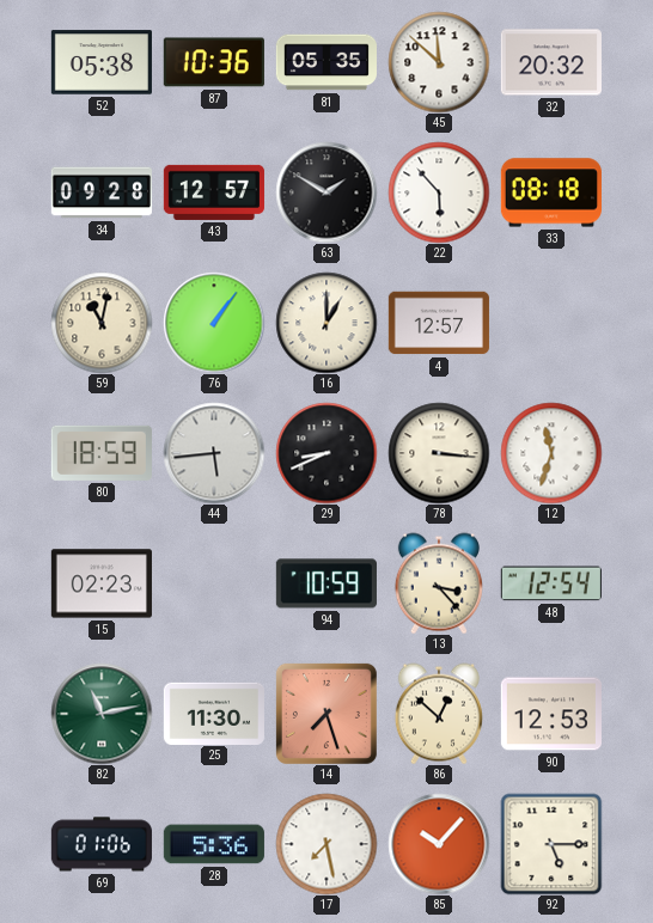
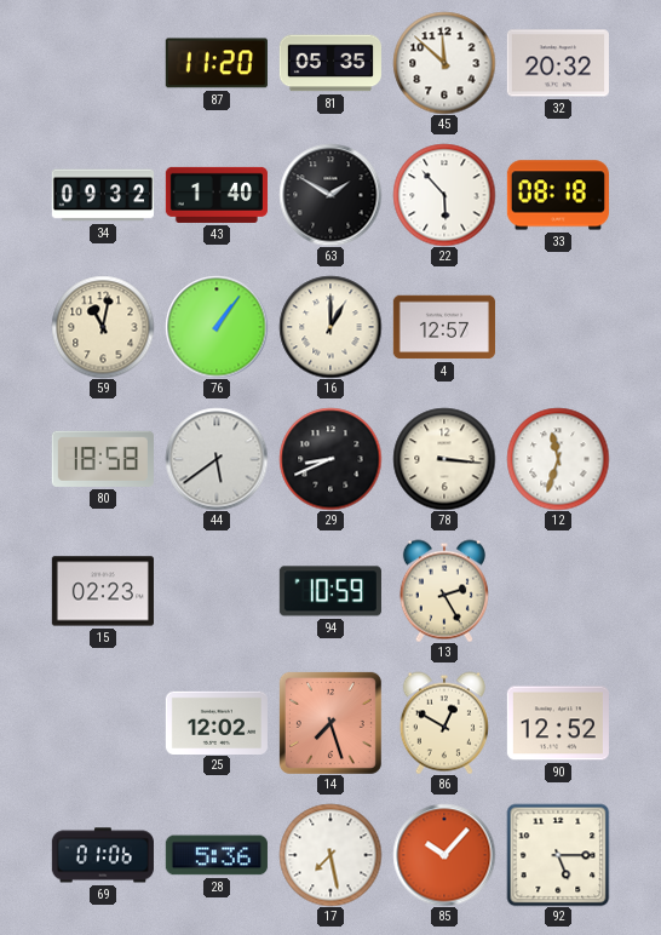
52: 05:38 -> none (102, 62)
87: 10:36 -> 11:20 (217, 63)
34: 09:28 -> 09:32 (102, 195)
43: 12:57 -> 1:40 (217, 195)
80: 18:59 -> 18:58 (103, 459)
44: 5:44 -> 5:39 (217, 459)
13: 3:23 -> 2:25 (444, 591)
48: 12:54 -> none (551, 583)
82: 11:13 -> none (102, 714)
25: 11:30 -> 12:02 (217, 722)
86: 12:52 -> 12:50 (444, 723)
90: 12:53 -> 12:52 (558, 723)
